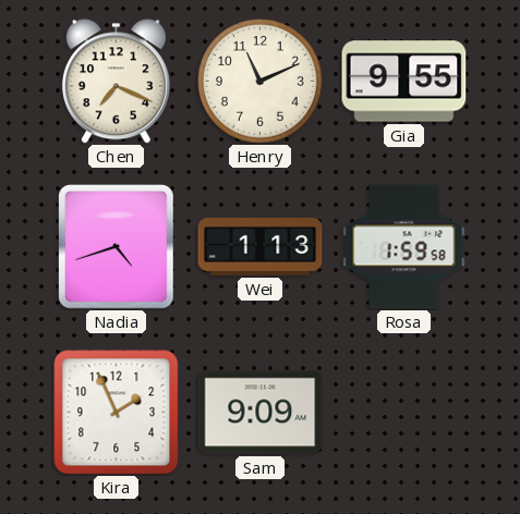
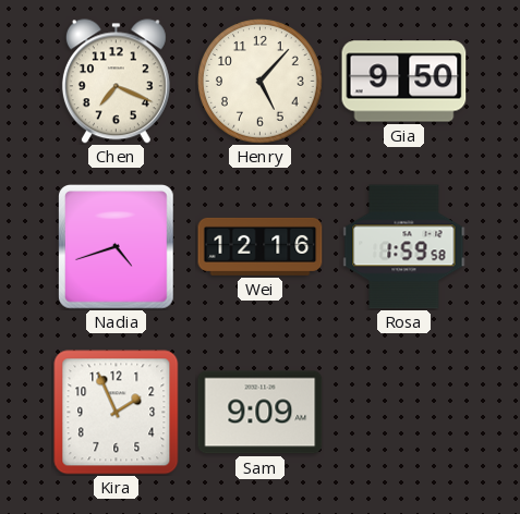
Henry: 11:11 -> 5:07 (261, 82)
Gia: 9:55 -> 9:50 (404, 82)
Wei: 1:13 -> 12:16 (261, 246)
